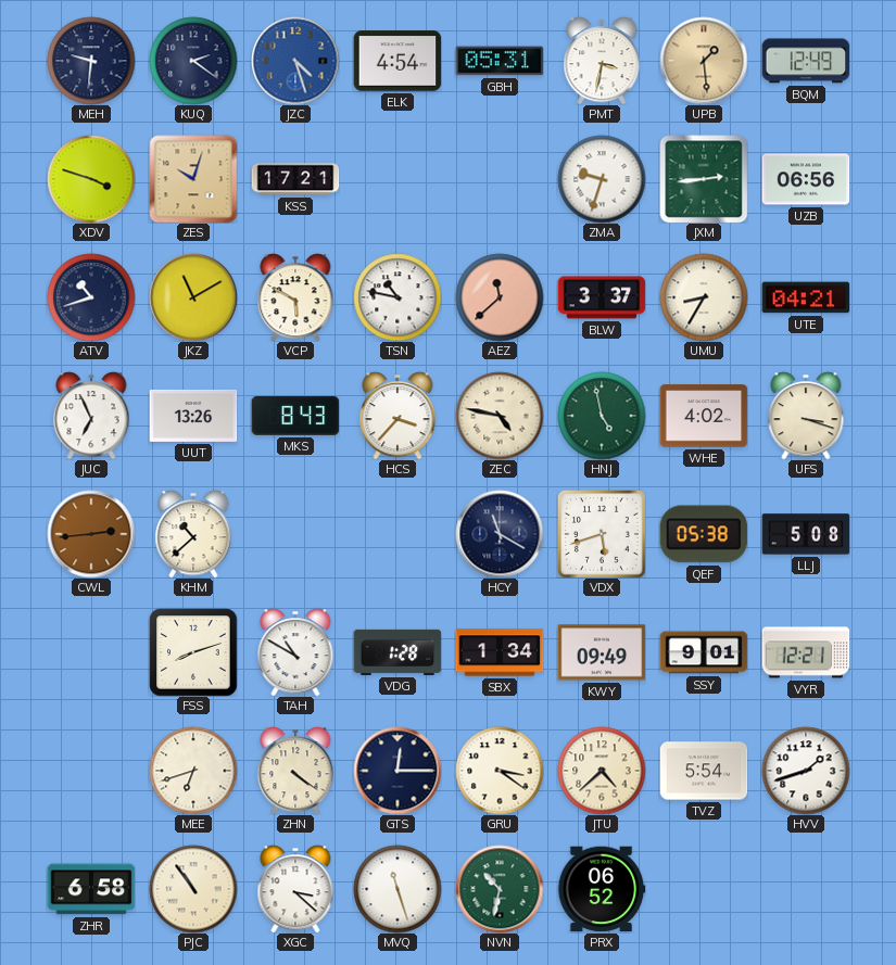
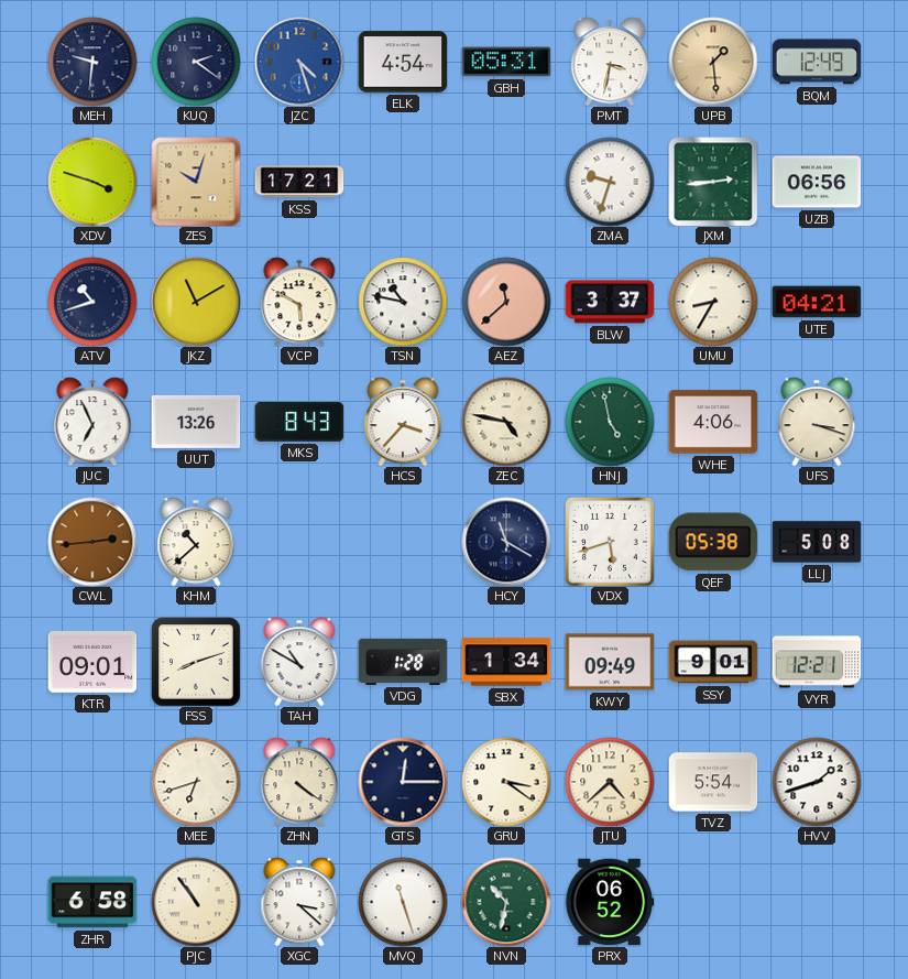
WHE: 4:02 -> 4:06 (713, 422)
KTR: none -> 09:01 (92, 662)
